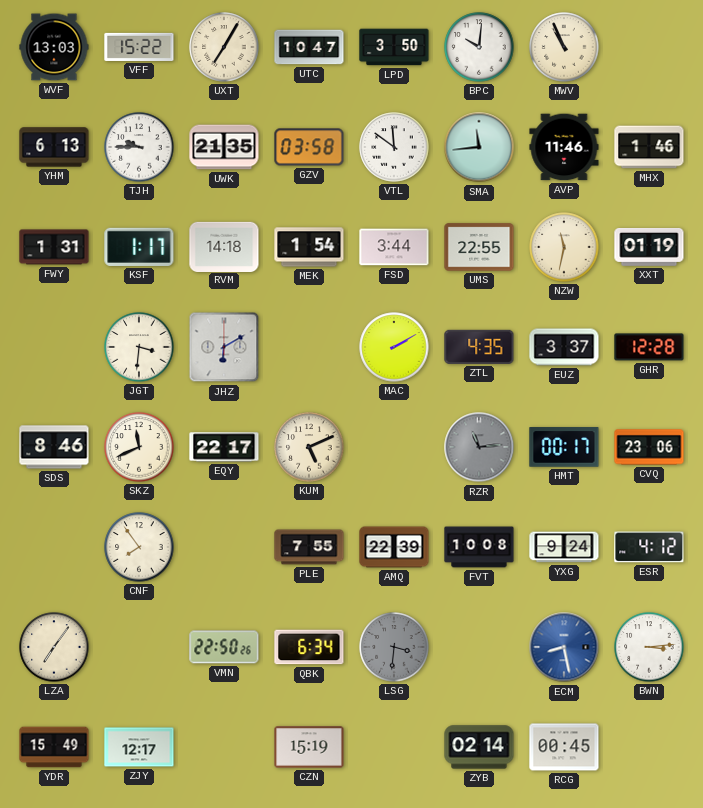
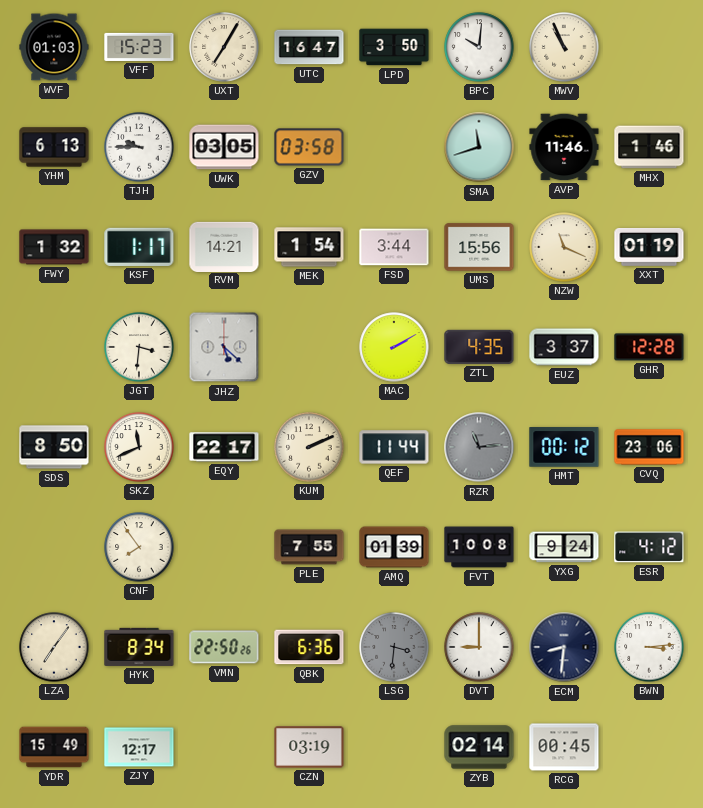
WVF: 13:03 -> 01:03 (54, 47)
VFF: 15:22 -> 15:23 (139, 47)
UTC: 10:47 -> 16:47 (309, 47)
UWK: 21:35 -> 03:05 (224, 147)
VTL: 11:51 -> none (394, 147)
SMA: 11:44 -> 11:42 (479, 147)
FWY: 1:31 -> 1:32 (54, 247)
RVM: 14:18 -> 14:21 (224, 246)
UMS: 22:55 -> 15:56 (479, 247)
NZW: 11:32 -> 11:19 (564, 247)
JHZ: 6:10 -> 5:22 (224, 347)
SDS: 8:46 -> 8:50 (54, 447)
KUM: 5:11 -> 2:11 (309, 447)
QEF: none -> 11:44 (394, 447)
HMT: 00:17 -> 00:12 (564, 447)
AMQ: 22:39 -> 01:39 (394, 547)
HYK: none -> 8:34 (139, 647)
QBK: 6:34 -> 6:36 (309, 647)
DVT: none -> 9:00 (479, 647)
ECM: 8:28 -> 8:31 (564, 647)
ECM dial: blue -> navy (564, 647)
CZN: 15:19 -> 03:19 (309, 747)
